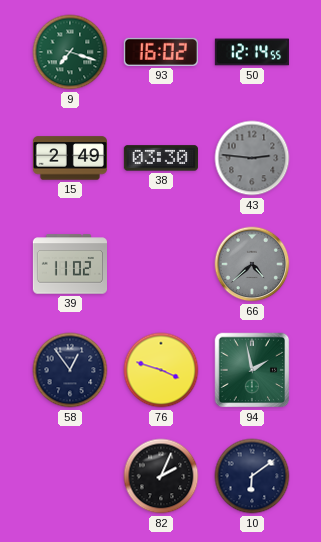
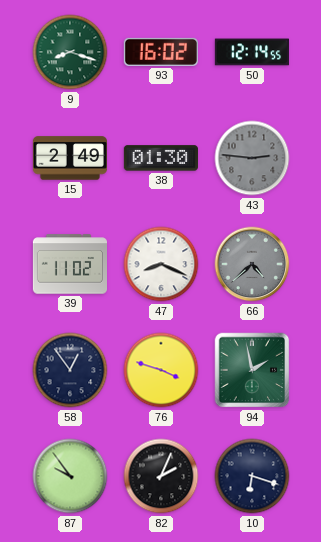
9: 7:18 -> 8:18 (70, 52)
38: 03:30 -> 01:30 (161, 158)
47: none -> 8:19 (161, 264)
87: none -> 9:54 (70, 476)
10: 6:09 -> 6:18 (252, 476)
